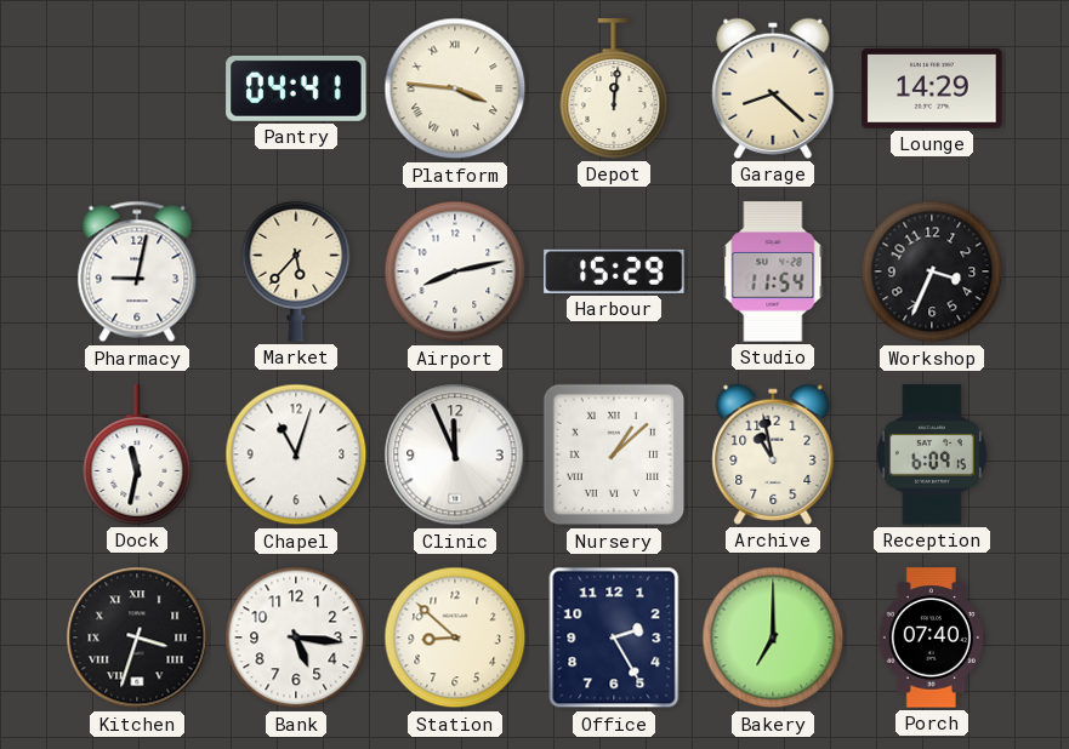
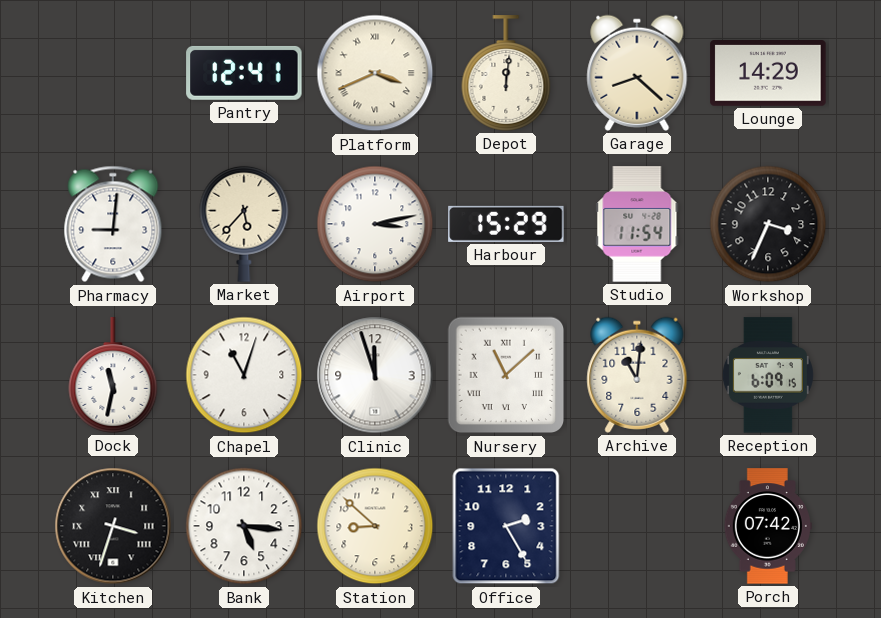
Pantry: 04:41 -> 12:41 (244, 73)
Platform: 3:46 -> 3:41 (375, 73)
Pharmacy: 9:02 -> 9:01 (113, 224)
Airport: 8:13 -> 3:13 (375, 224)
Clinic: 11:56 -> 11:57 (375, 375)
Nursery: 1:08 -> 11:08 (506, 375)
Archive: 10:58 -> 11:01 (637, 375)
Bakery: 7:00 -> none (773, 637)
Porch: 07:40 -> 07:42 (768, 526)
